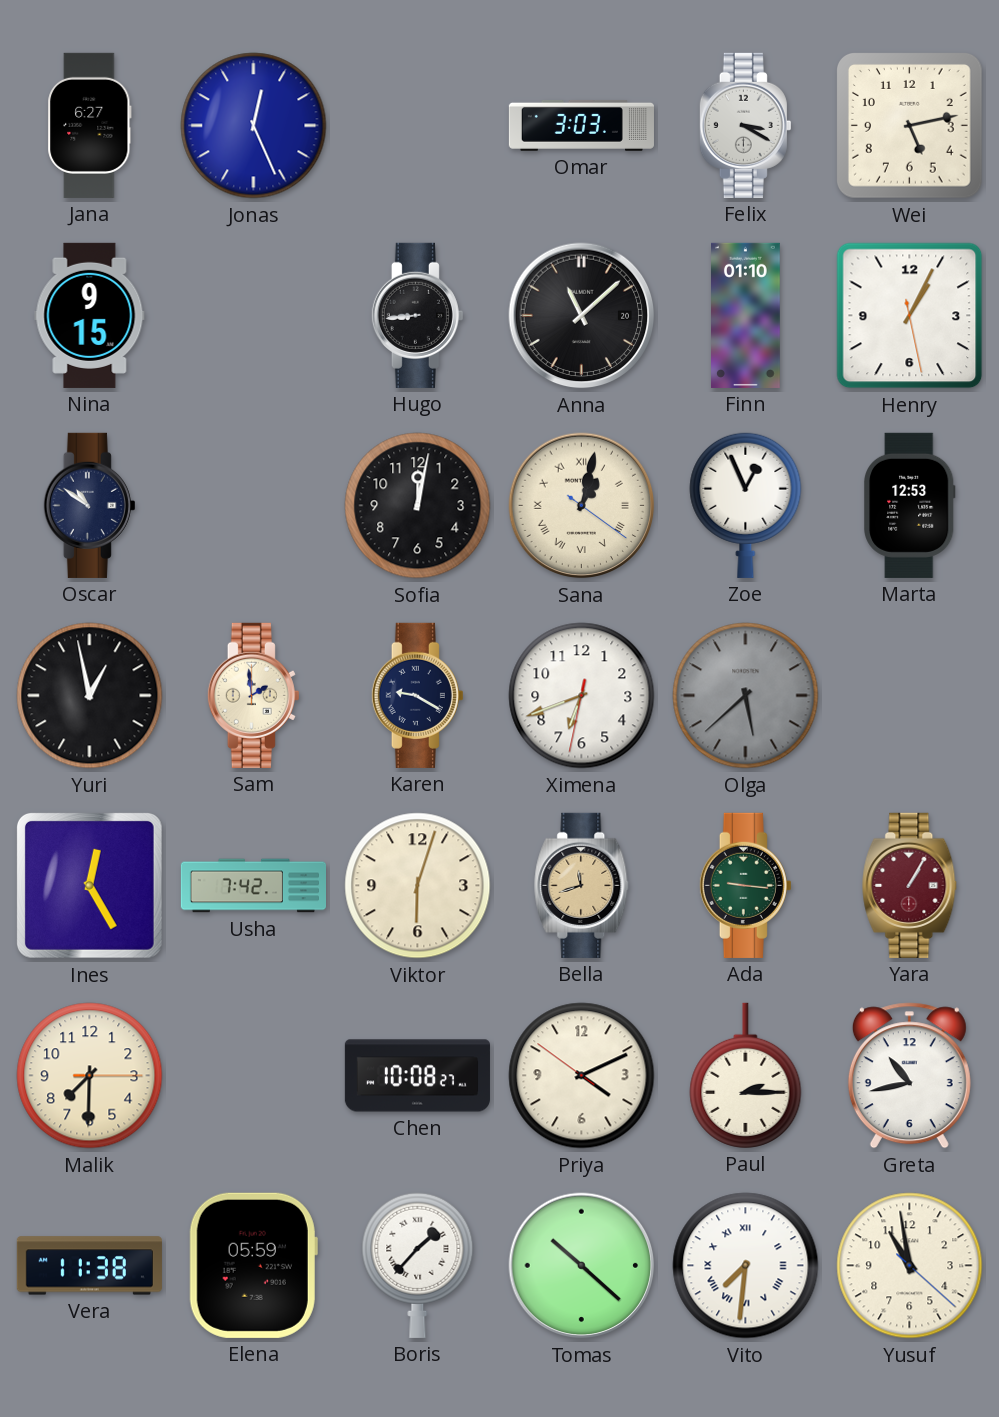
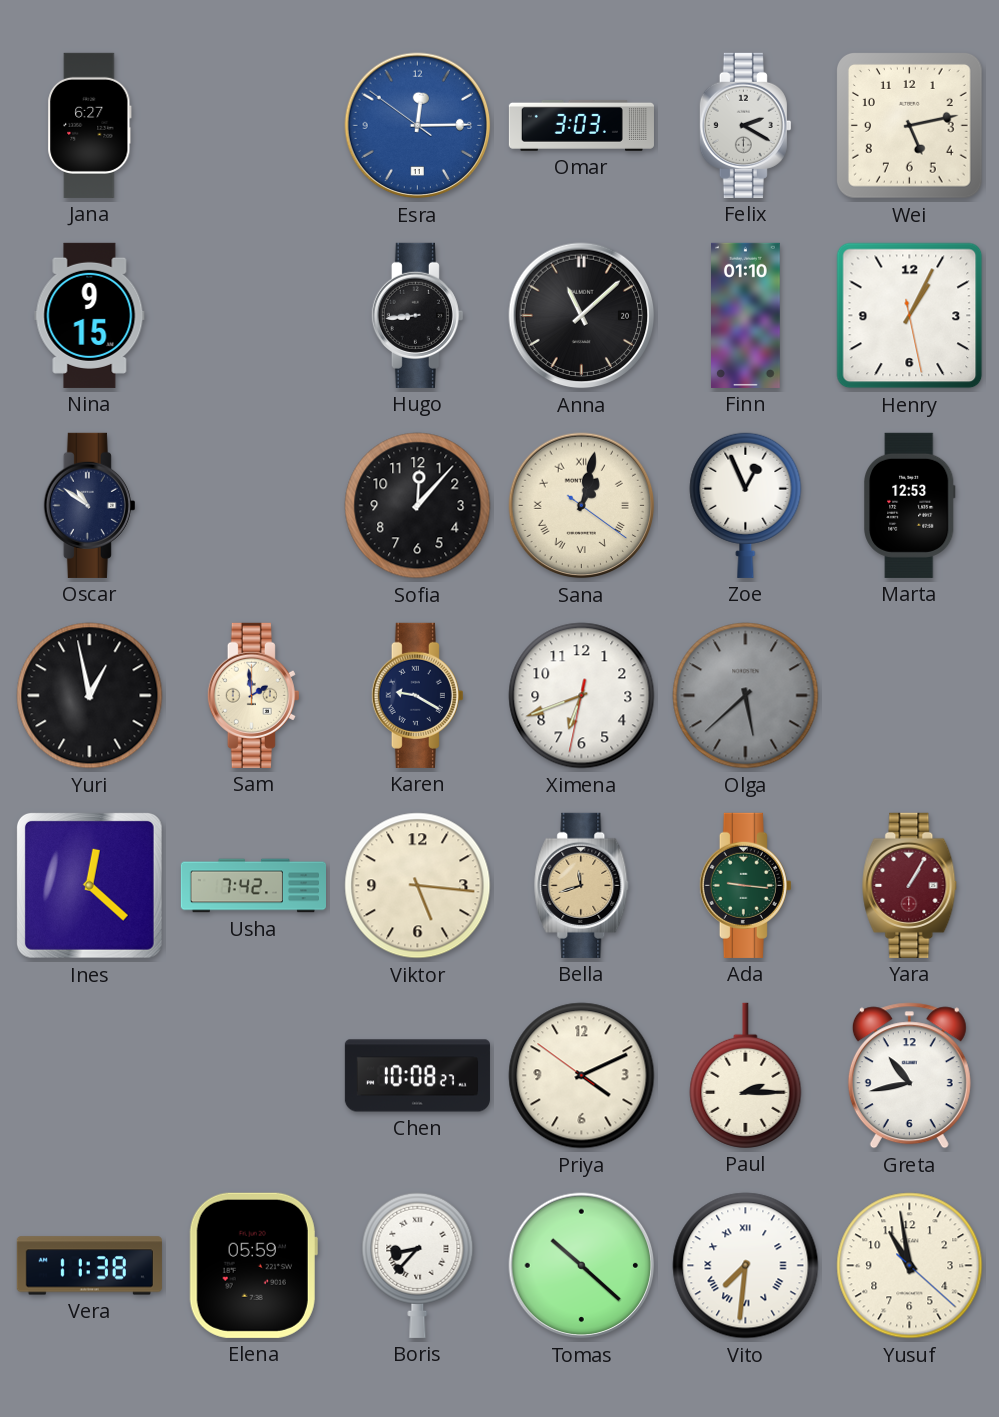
Jonas: 12:26 -> none (254, 126)
Esra: none -> 12:14 (418, 126)
Felix: 3:20 -> 2:20 (745, 125)
Sofia: 12:02 -> 12:07 (418, 506)
Ines: 12:25 -> 12:22 (89, 885)
Viktor: 6:03 -> 5:16 (418, 886)
Malik: 7:30 -> none (90, 1076)
Boris: 1:37 -> 8:37 (418, 1265)
